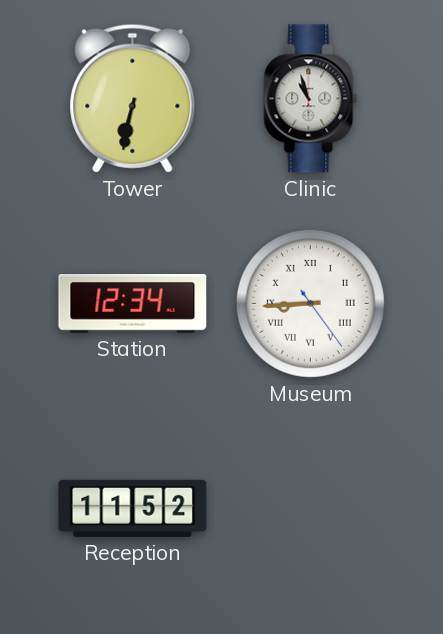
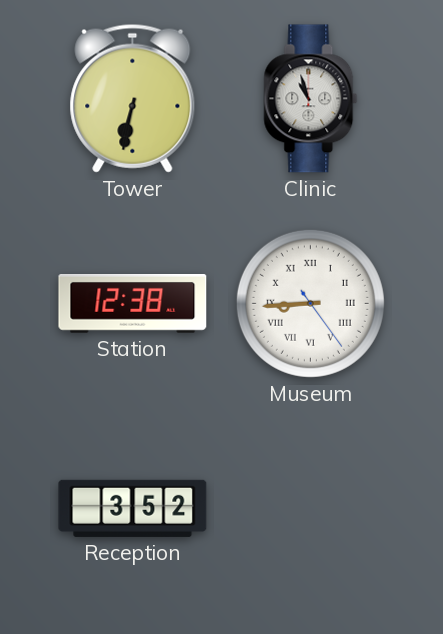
Station: 12:34 -> 12:38 (133, 304)
Reception: 11:52 -> 3:52 (133, 508)
